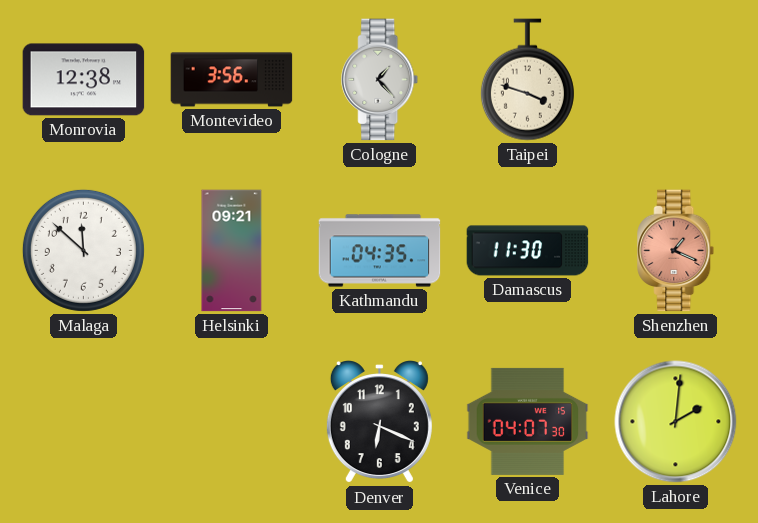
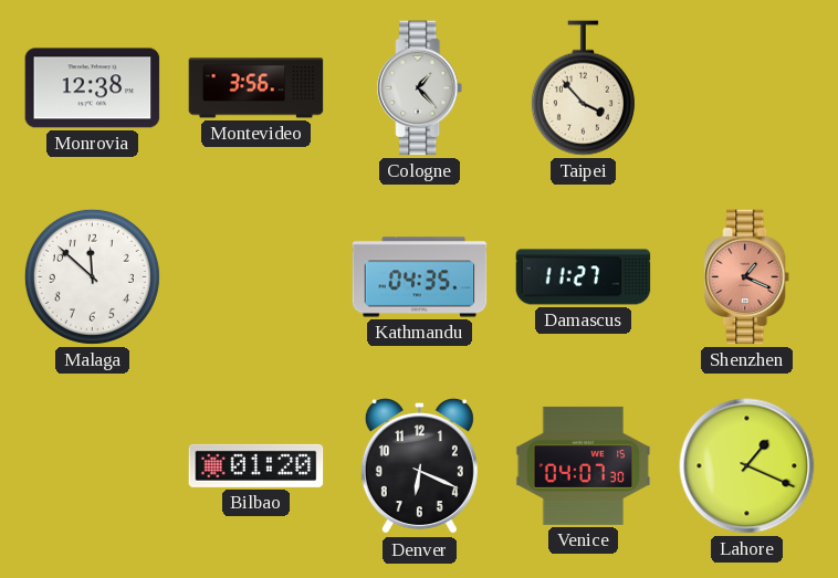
Taipei: 3:48 -> 3:53 (583, 88)
Helsinki: 09:21 -> none (232, 251)
Damascus: 11:30 -> 11:27 (584, 277)
Bilbao: none -> 01:20 (256, 465)
Lahore: 2:01 -> 1:19 (747, 466)
